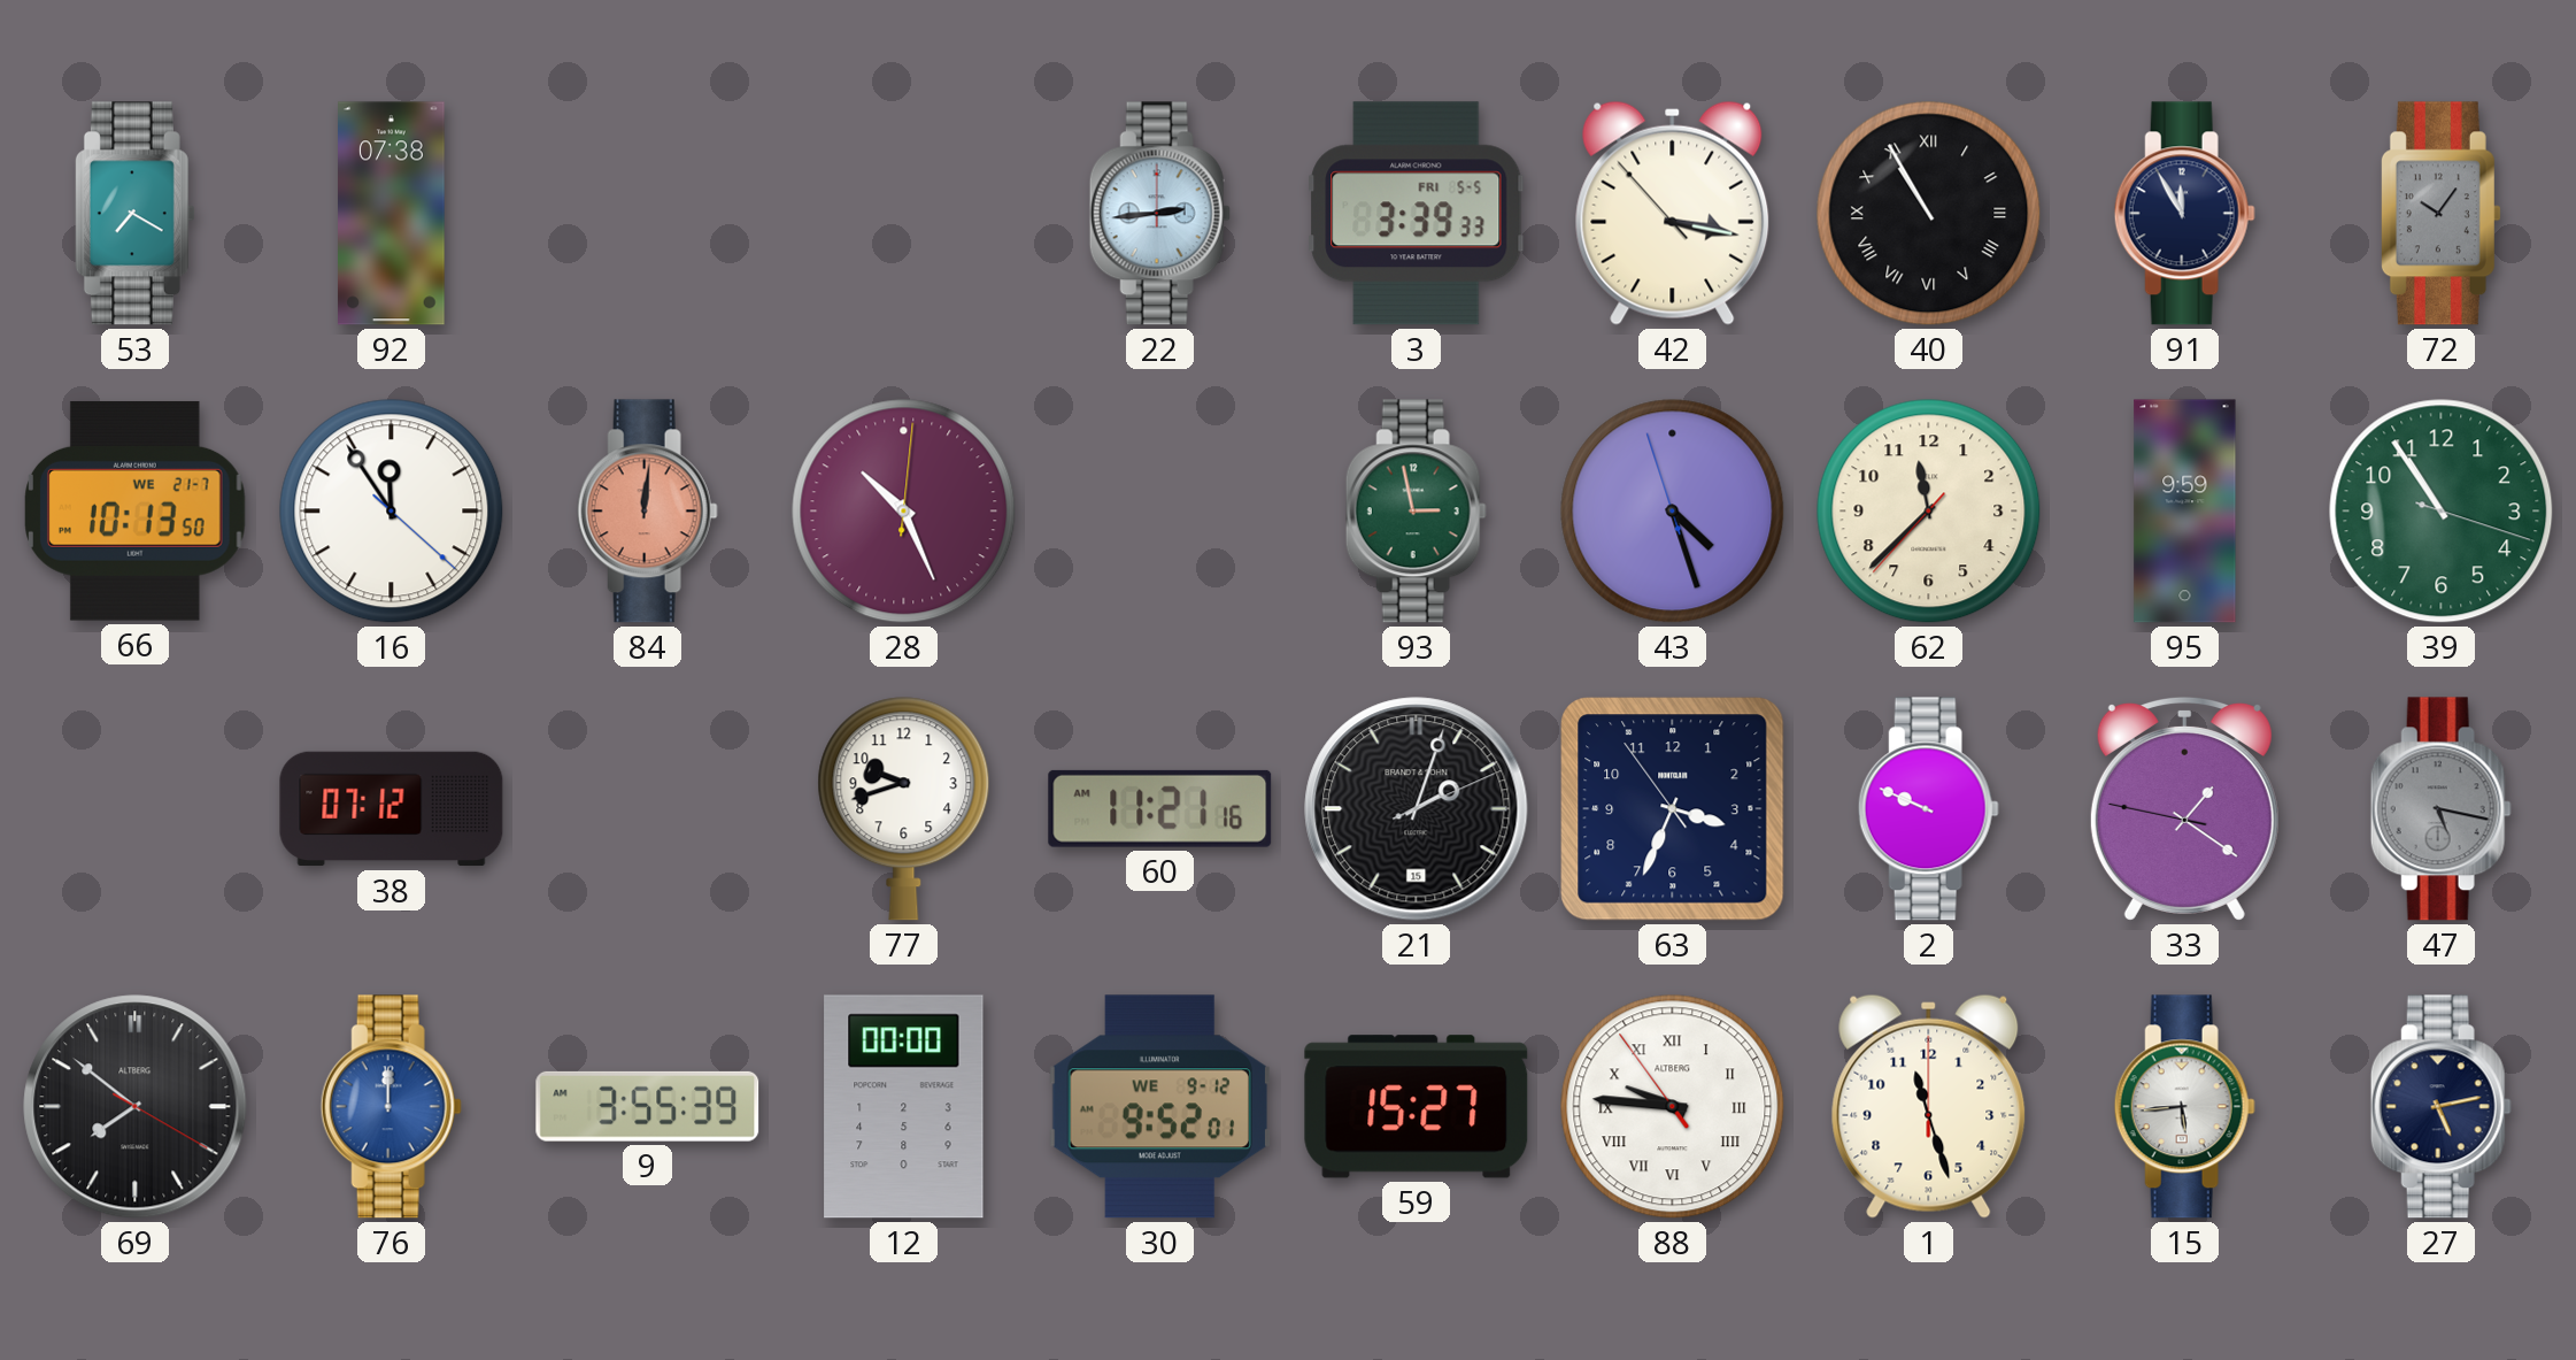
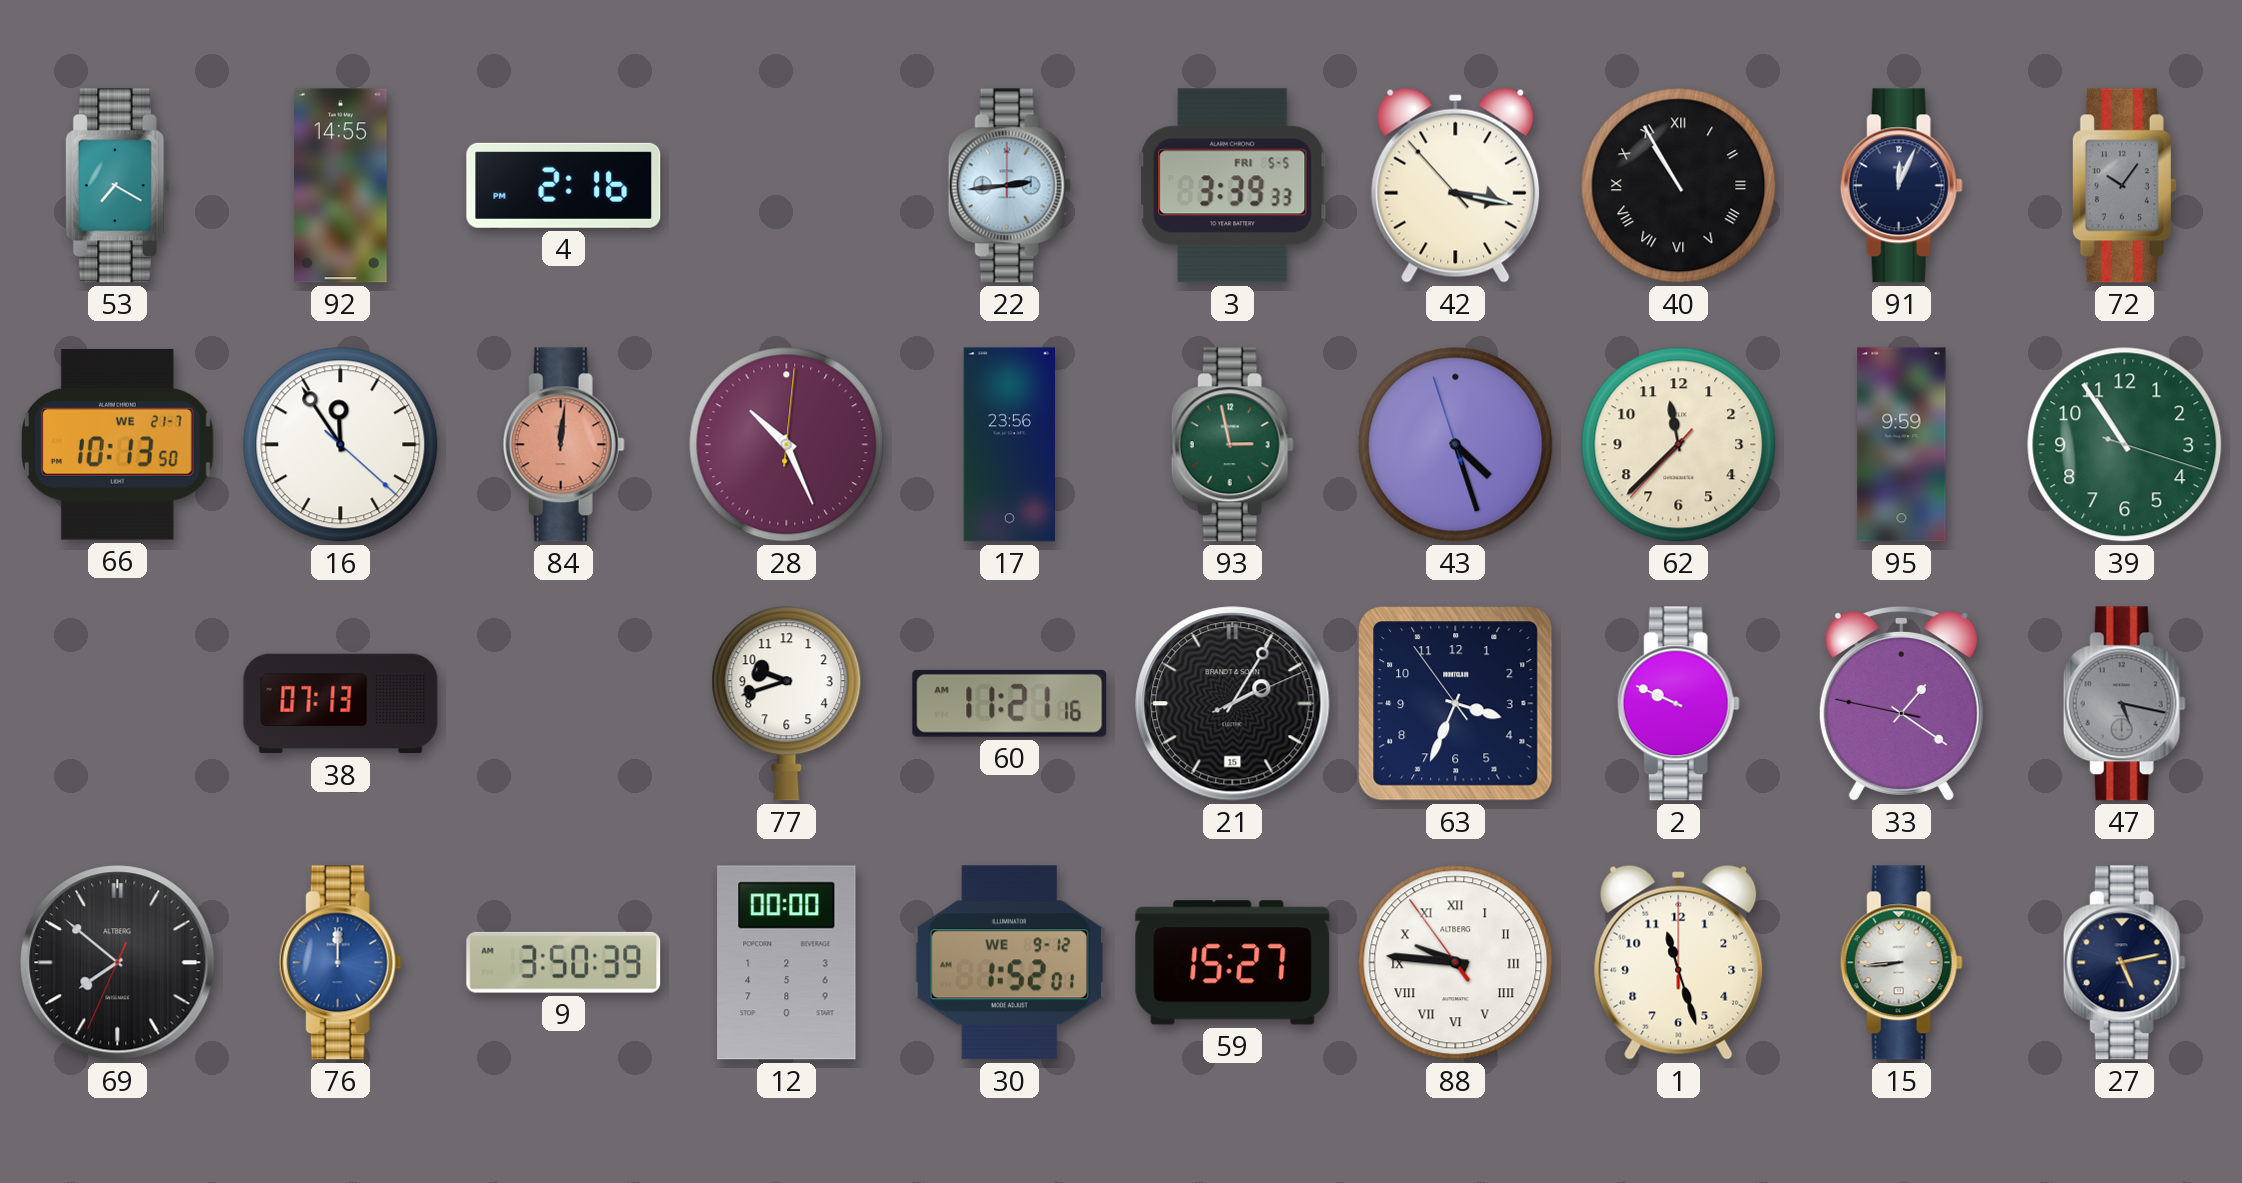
92: 07:38 -> 14:55 (341, 186)
4: none -> 2:16 (564, 185)
91: 11:55 -> 12:04 (1901, 186)
17: none -> 23:56 (1009, 445)
38: 07:12 -> 07:13 (341, 704)
21: 2:03 -> 2:05 (1233, 704)
69: 7:51:20 -> 7:51:34 (118, 963)
9: 3:55 -> 3:50 (564, 962)
30: 9:52 -> 1:52 (1009, 963)
15: 5:44 -> 8:44 (1901, 963)
